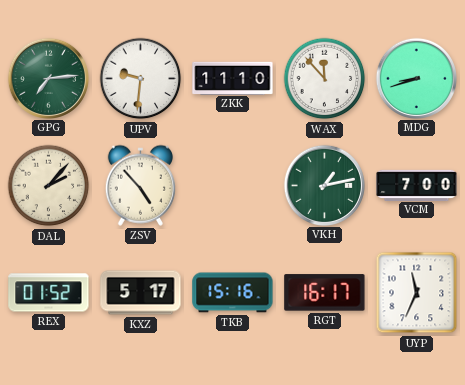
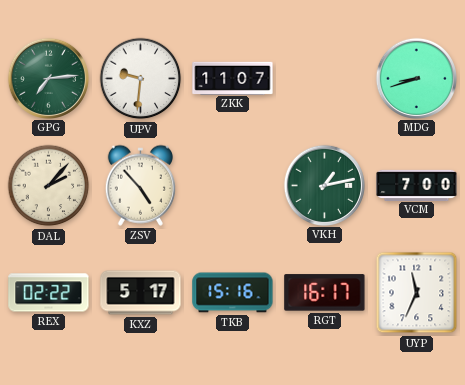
ZKK: 11:10 -> 11:07 (233, 78)
WAX: 11:53 -> none (325, 79)
REX: 01:52 -> 02:22 (49, 293)
